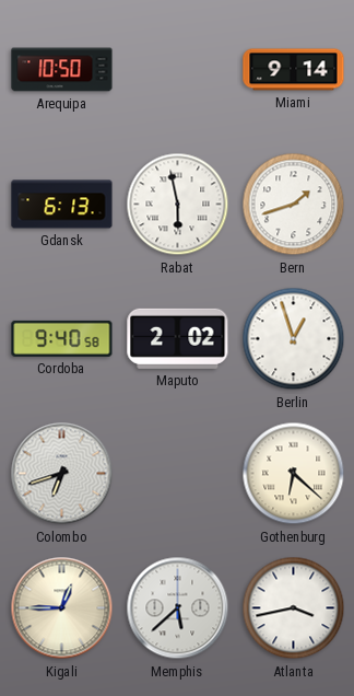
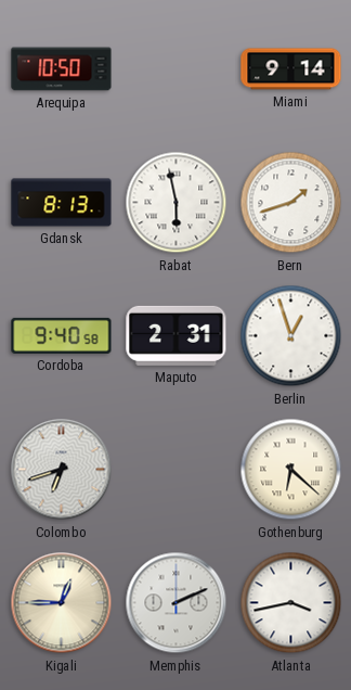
Gdansk: 6:13 -> 8:13 (62, 203)
Maputo: 2:02 -> 2:31 (177, 335)
Memphis: 5:38 -> 2:11 (177, 603)
